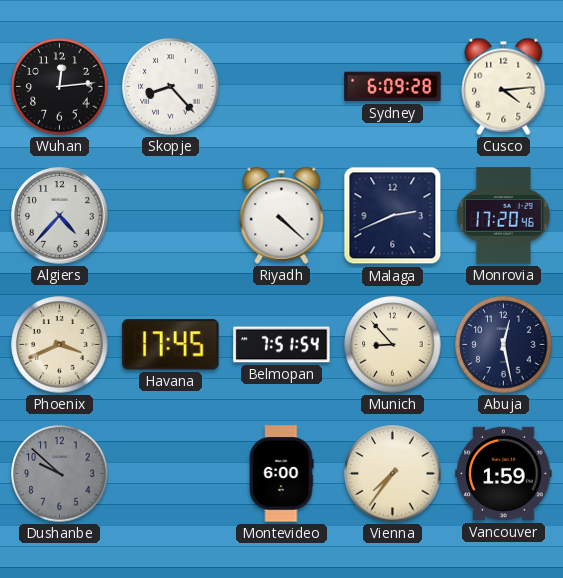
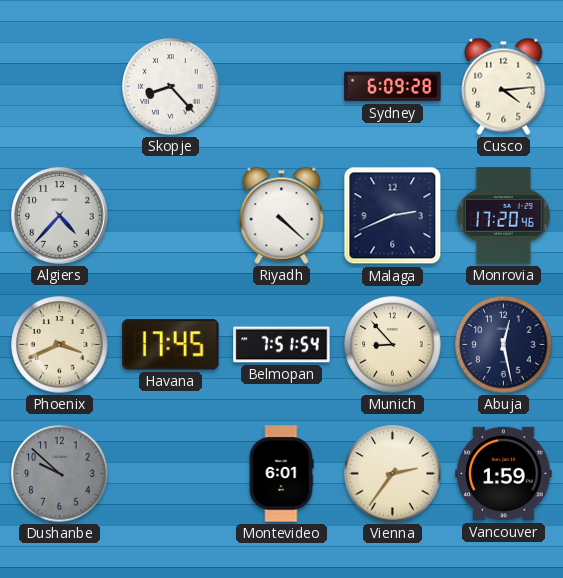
Wuhan: 12:14 -> none (60, 87)
Montevideo: 6:00 -> 6:01 (281, 474)
Vienna: 7:36 -> 2:36 (393, 474)
